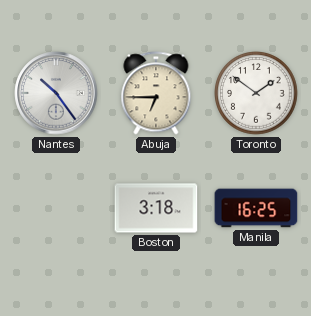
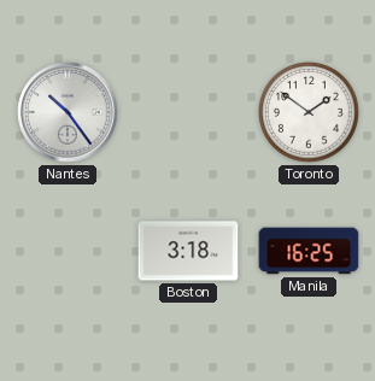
Abuja: 6:45 -> none (156, 93)
